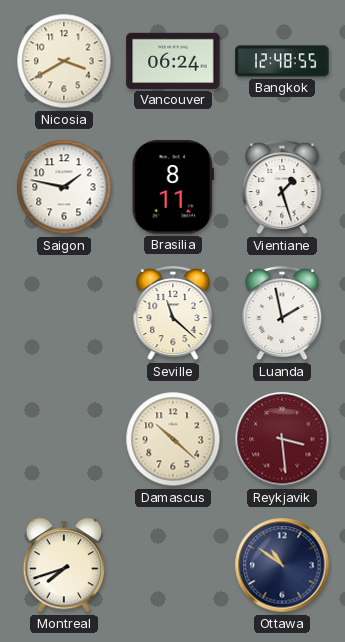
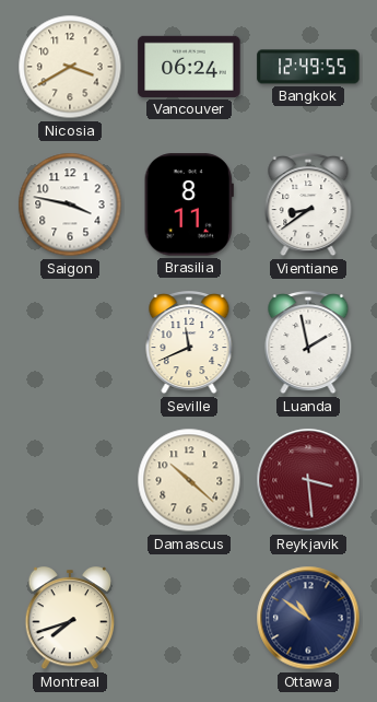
Bangkok: 12:48 -> 12:49 (308, 67)
Saigon: 1:47 -> 3:47 (70, 204)
Vientiane: 1:27 -> 8:39 (308, 206)
Seville: 11:22 -> 11:41 (189, 343)
